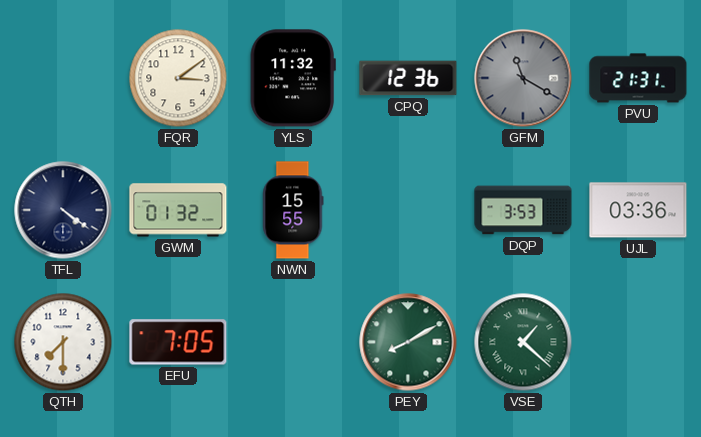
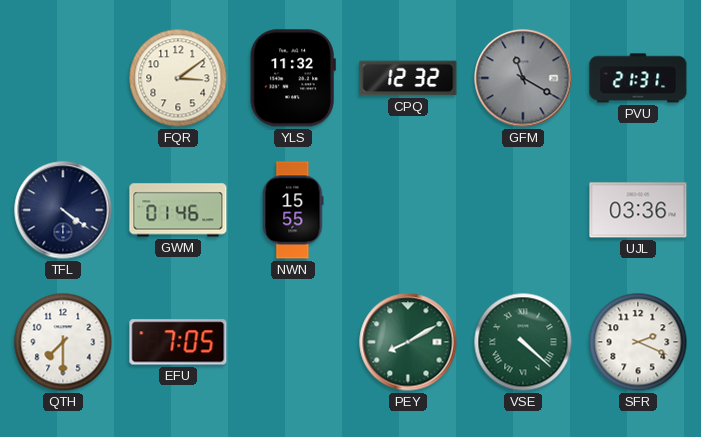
CPQ: 12:36 -> 12:32 (408, 78)
GWM: 01:32 -> 01:46 (178, 210)
DQP: 3:53 -> none (523, 210)
VSE: 1:22 -> 4:22 (523, 342)
SFR: none -> 2:19 (638, 342)
